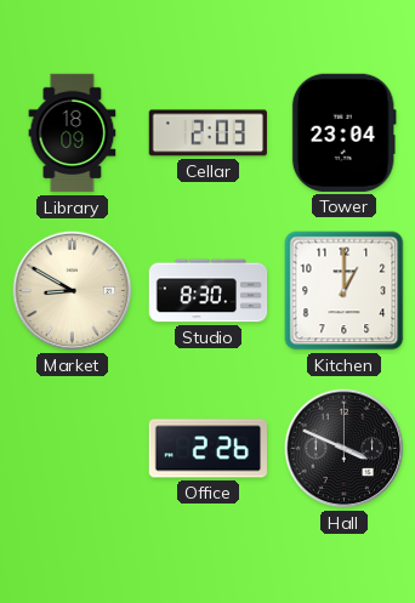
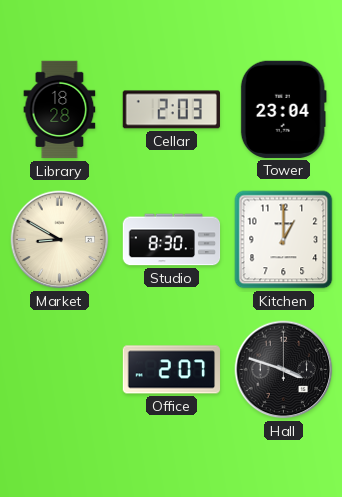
Library: 18:09 -> 18:28 (60, 110)
Office: 2:26 -> 2:07 (172, 370)
Hall: 3:49 -> 3:48 (284, 370)
